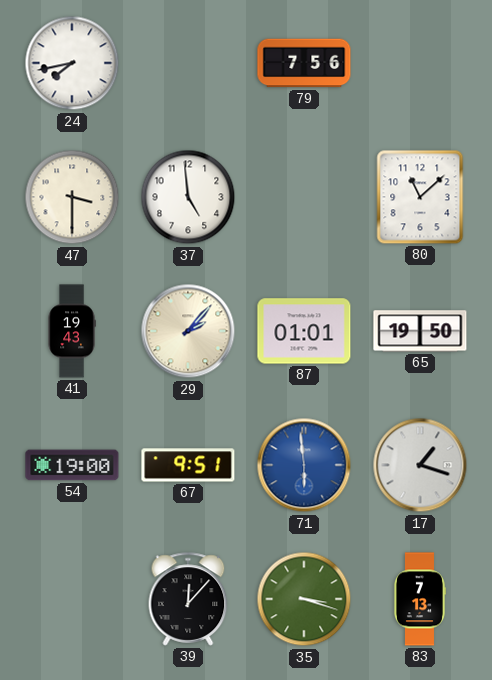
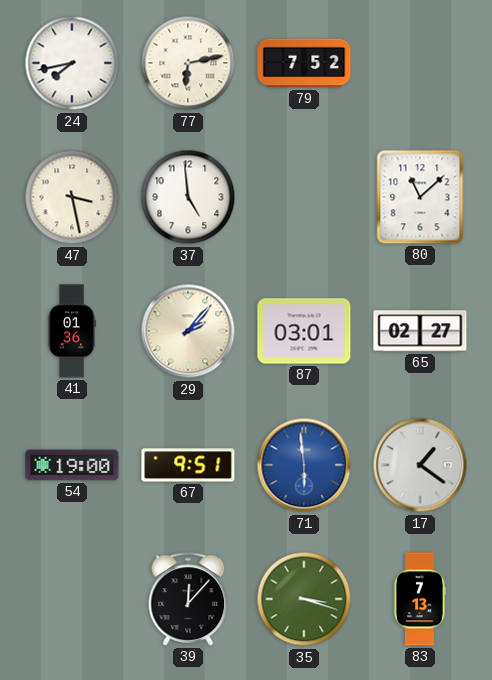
77: none -> 6:13 (188, 63)
79: 7:56 -> 7:52 (304, 63)
47: 3:30 -> 3:28 (72, 197)
41: 19:43 -> 01:36 (72, 331)
87: 01:01 -> 03:01 (304, 331)
65: 19:50 -> 02:27 (420, 331)
17: 1:18 -> 1:21 (420, 465)
